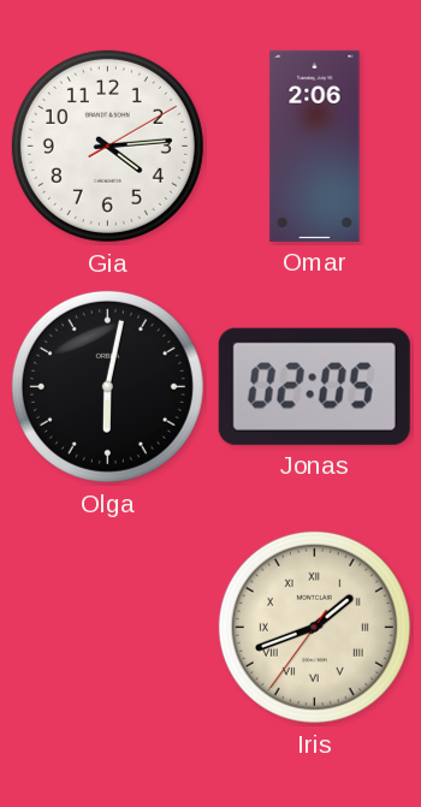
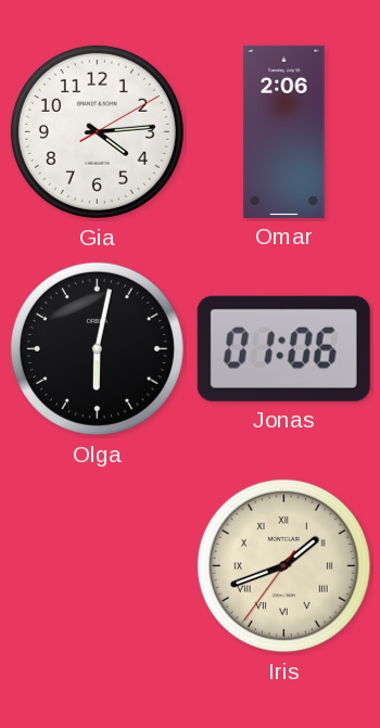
Jonas: 02:05 -> 01:06 (283, 348)
